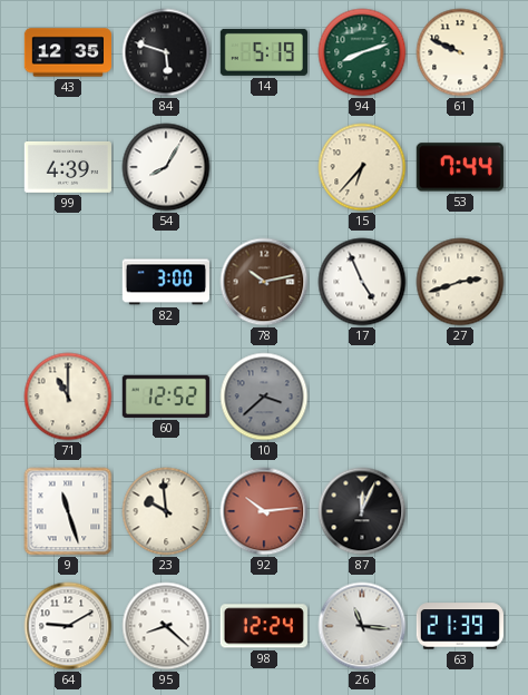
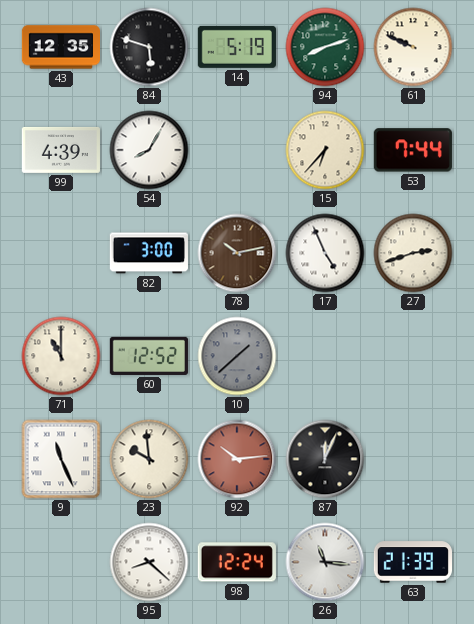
10: 3:38 -> 1:38 (237, 356)
9: 11:27 -> 11:26 (61, 459)
64: 9:10 -> none (68, 626)
